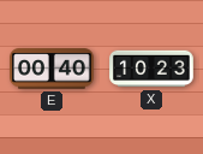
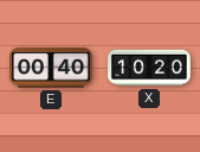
X: 10:23 -> 10:20 (149, 68)
